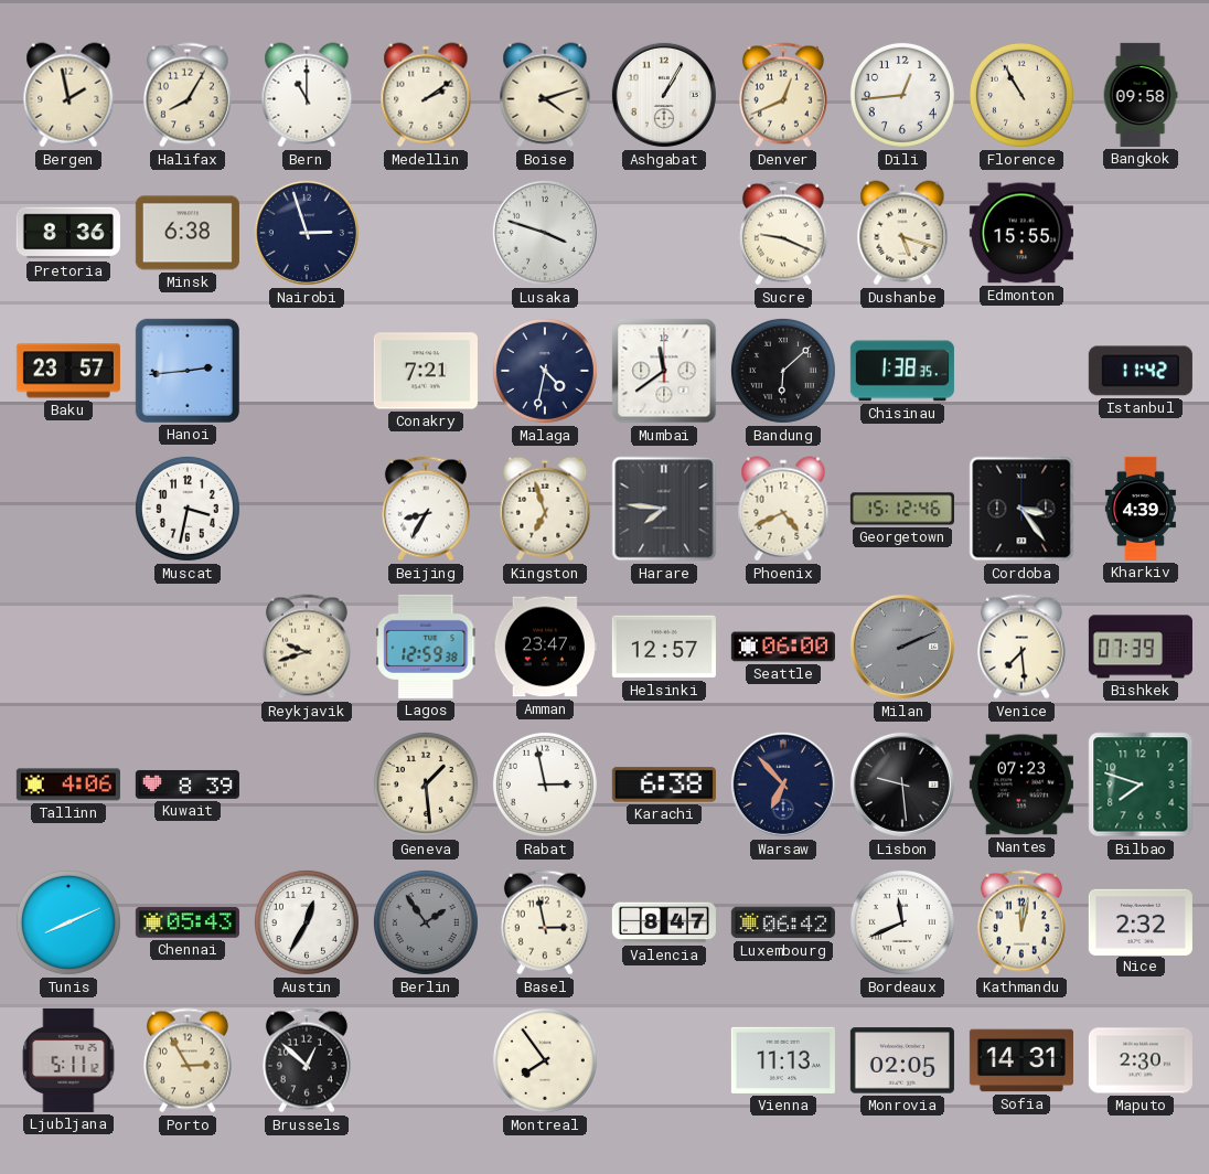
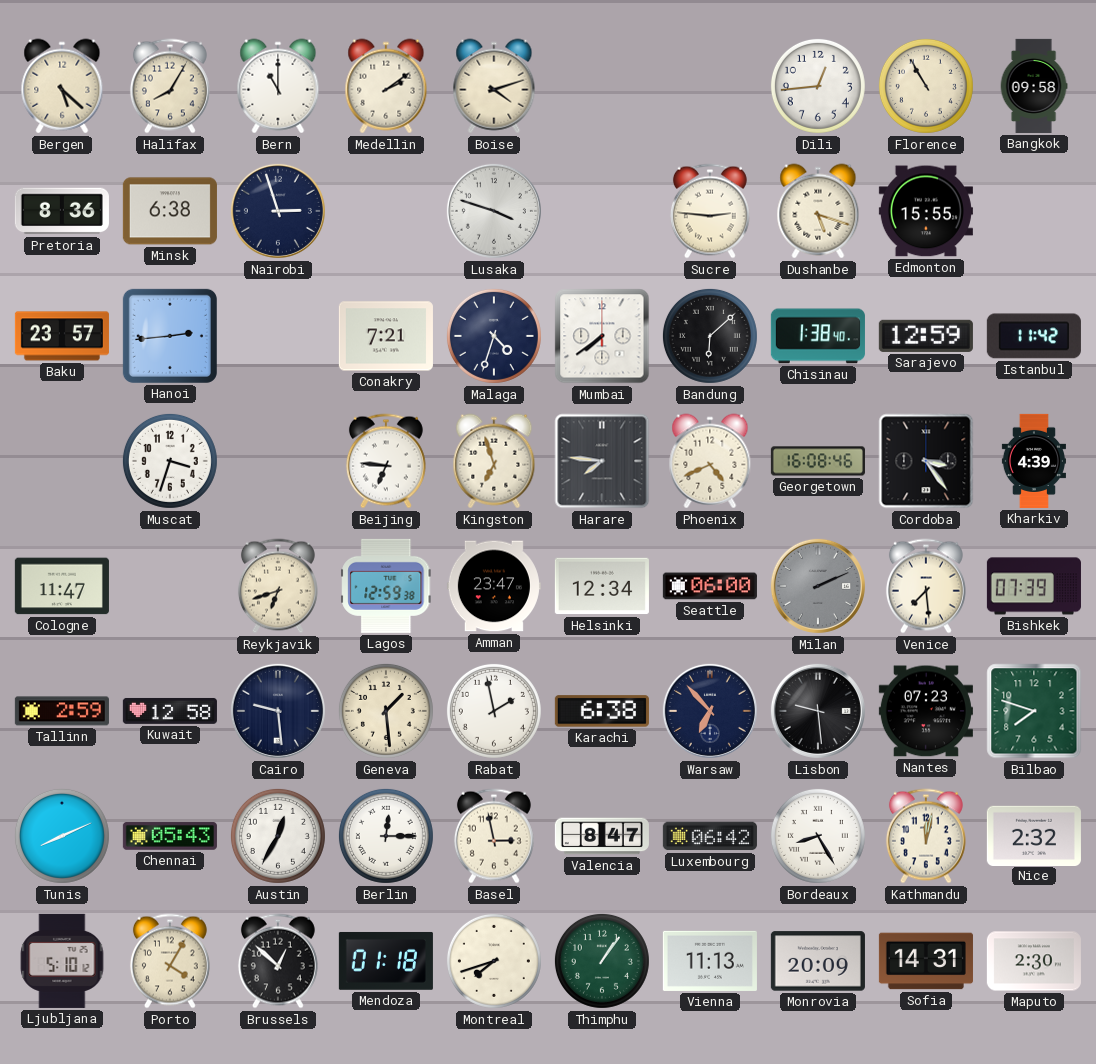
Bergen: 1:58 -> 5:22 (62, 86)
Ashgabat: 1:05 -> none (664, 95)
Denver: 12:41 -> none (783, 95)
Sucre: 9:19 -> 2:46 (710, 211)
Malaga: 4:32 -> 4:33 (494, 336)
Mumbai: 11:39 -> 7:39 (602, 336)
Chisinau: 1:38:35 -> 1:38:40 (818, 336)
Sarajevo: none -> 12:59 (926, 336)
Muscat: 3:32 -> 3:33 (170, 461)
Beijing: 8:35 -> 6:46 (386, 461)
Georgetown: 15:12 -> 16:08 (818, 461)
Cologne: none -> 11:47 (62, 586)
Reykjavik: 9:42 -> 6:42 (278, 586)
Helsinki: 12:57 -> 12:34 (602, 586)
Tallinn: 4:06 -> 2:59 (62, 711)
Kuwait: 8:39 -> 12:58 (170, 711)
Cairo: none -> 9:29 (278, 711)
Rabat: 2:58 -> 1:58 (494, 711)
Berlin: 1:54 -> 12:15 (386, 836)
Berlin dial: grey -> white (386, 836)
Bordeaux: 11:41 -> 8:25 (818, 836)
Ljubljana: 5:11 -> 5:10 (62, 961)
Porto: 2:55 -> 4:05 (170, 961)
Mendoza: none -> 01:18 (386, 961)
Montreal: 7:54 -> 7:42 (494, 961)
Thimphu: none -> 1:06 (602, 961)
Monrovia: 02:05 -> 20:09 (818, 961)
